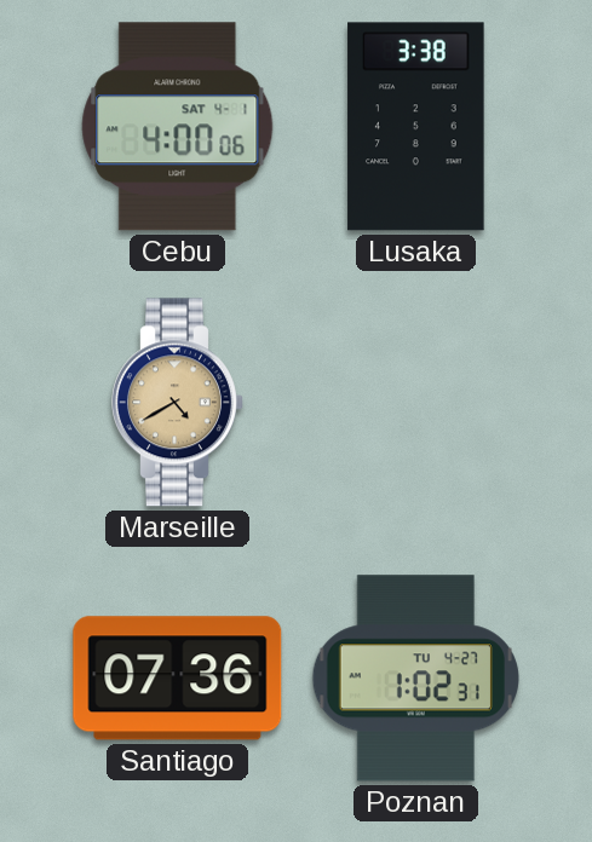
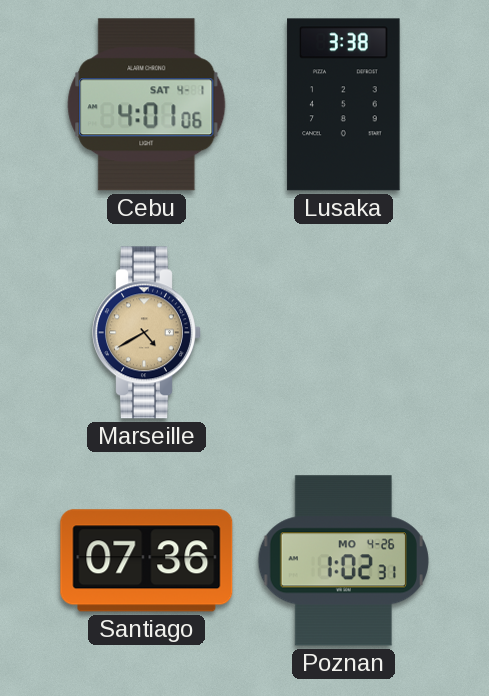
Cebu: 4:00 -> 4:01 (147, 105)
Poznan date: TU 4-27 -> MO 4-26 (343, 561)
